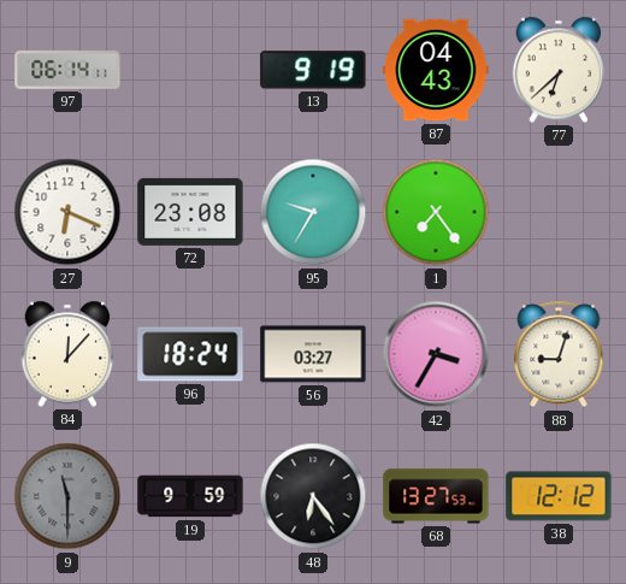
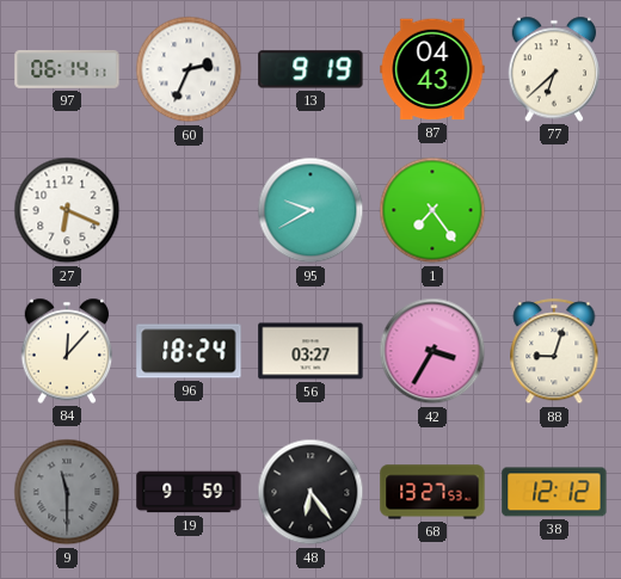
60: none -> 2:34 (189, 69)
72: 23:08 -> none (190, 212)
95: 9:35 -> 9:40 (310, 210)
